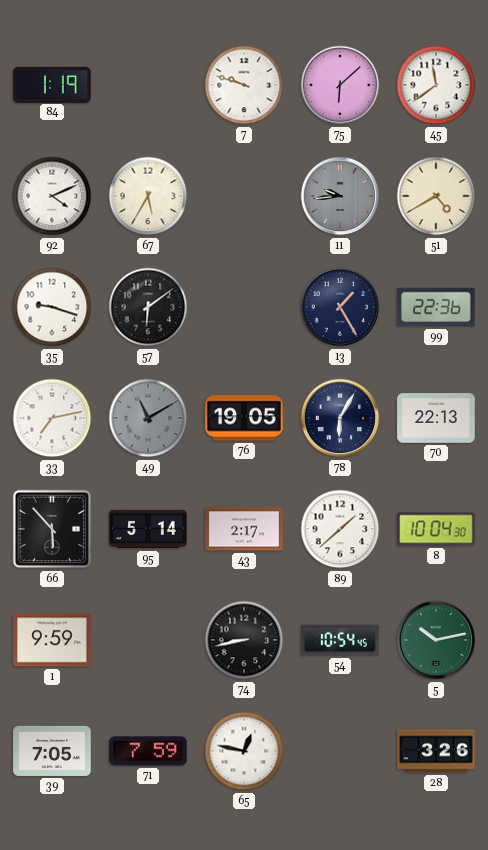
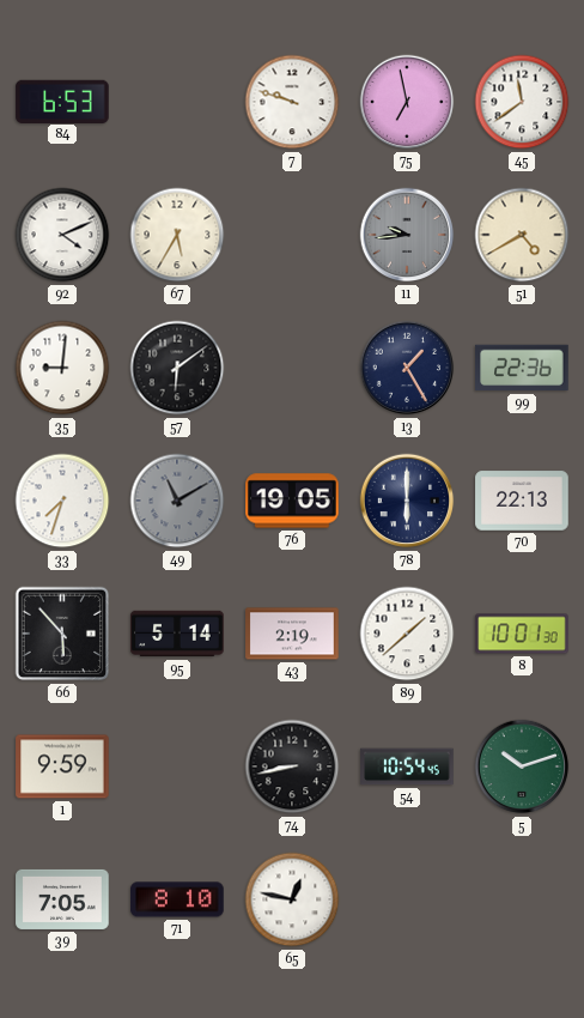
84: 1:19 -> 6:53 (62, 101)
75: 6:08 -> 6:58 (407, 102)
35: 9:18 -> 9:01 (62, 368)
33: 7:13 -> 7:33 (62, 501)
78: 6:05 -> 6:00 (407, 501)
43: 2:17 -> 2:19 (292, 634)
8: 10:04 -> 10:01 (522, 634)
5: 10:13 -> 10:12 (522, 766)
71: 7:59 -> 8:10 (177, 899)
28: 3:26 -> none (436, 751)
